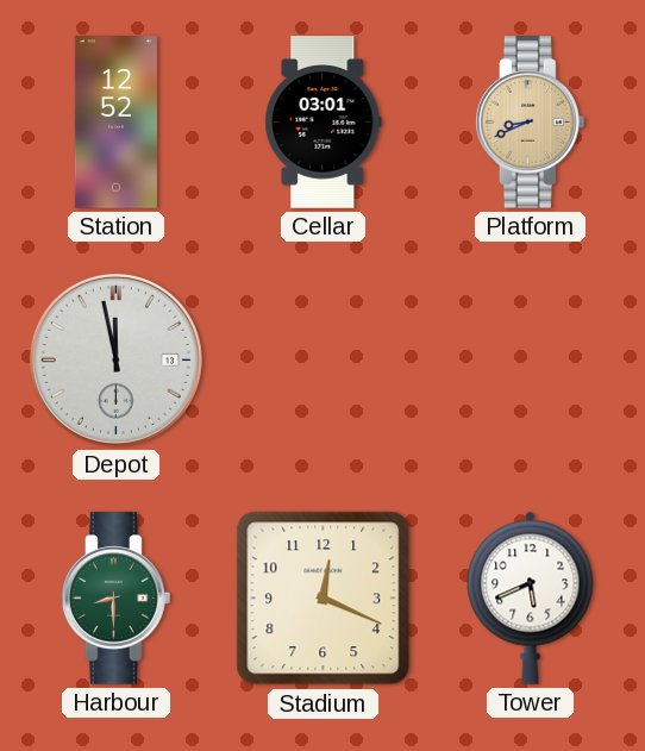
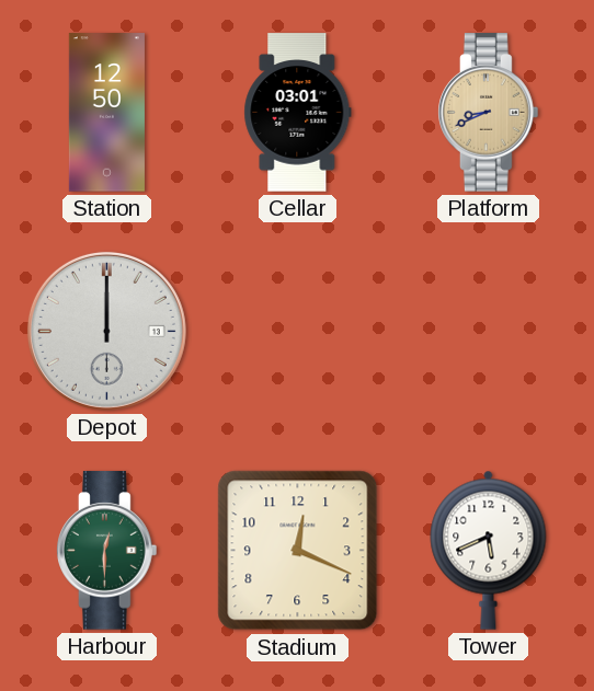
Station: 12:52 -> 12:50 (106, 113)
Depot: 11:58 -> 12:00 (106, 331)
Harbour: 8:30 -> 12:30 (107, 551)
